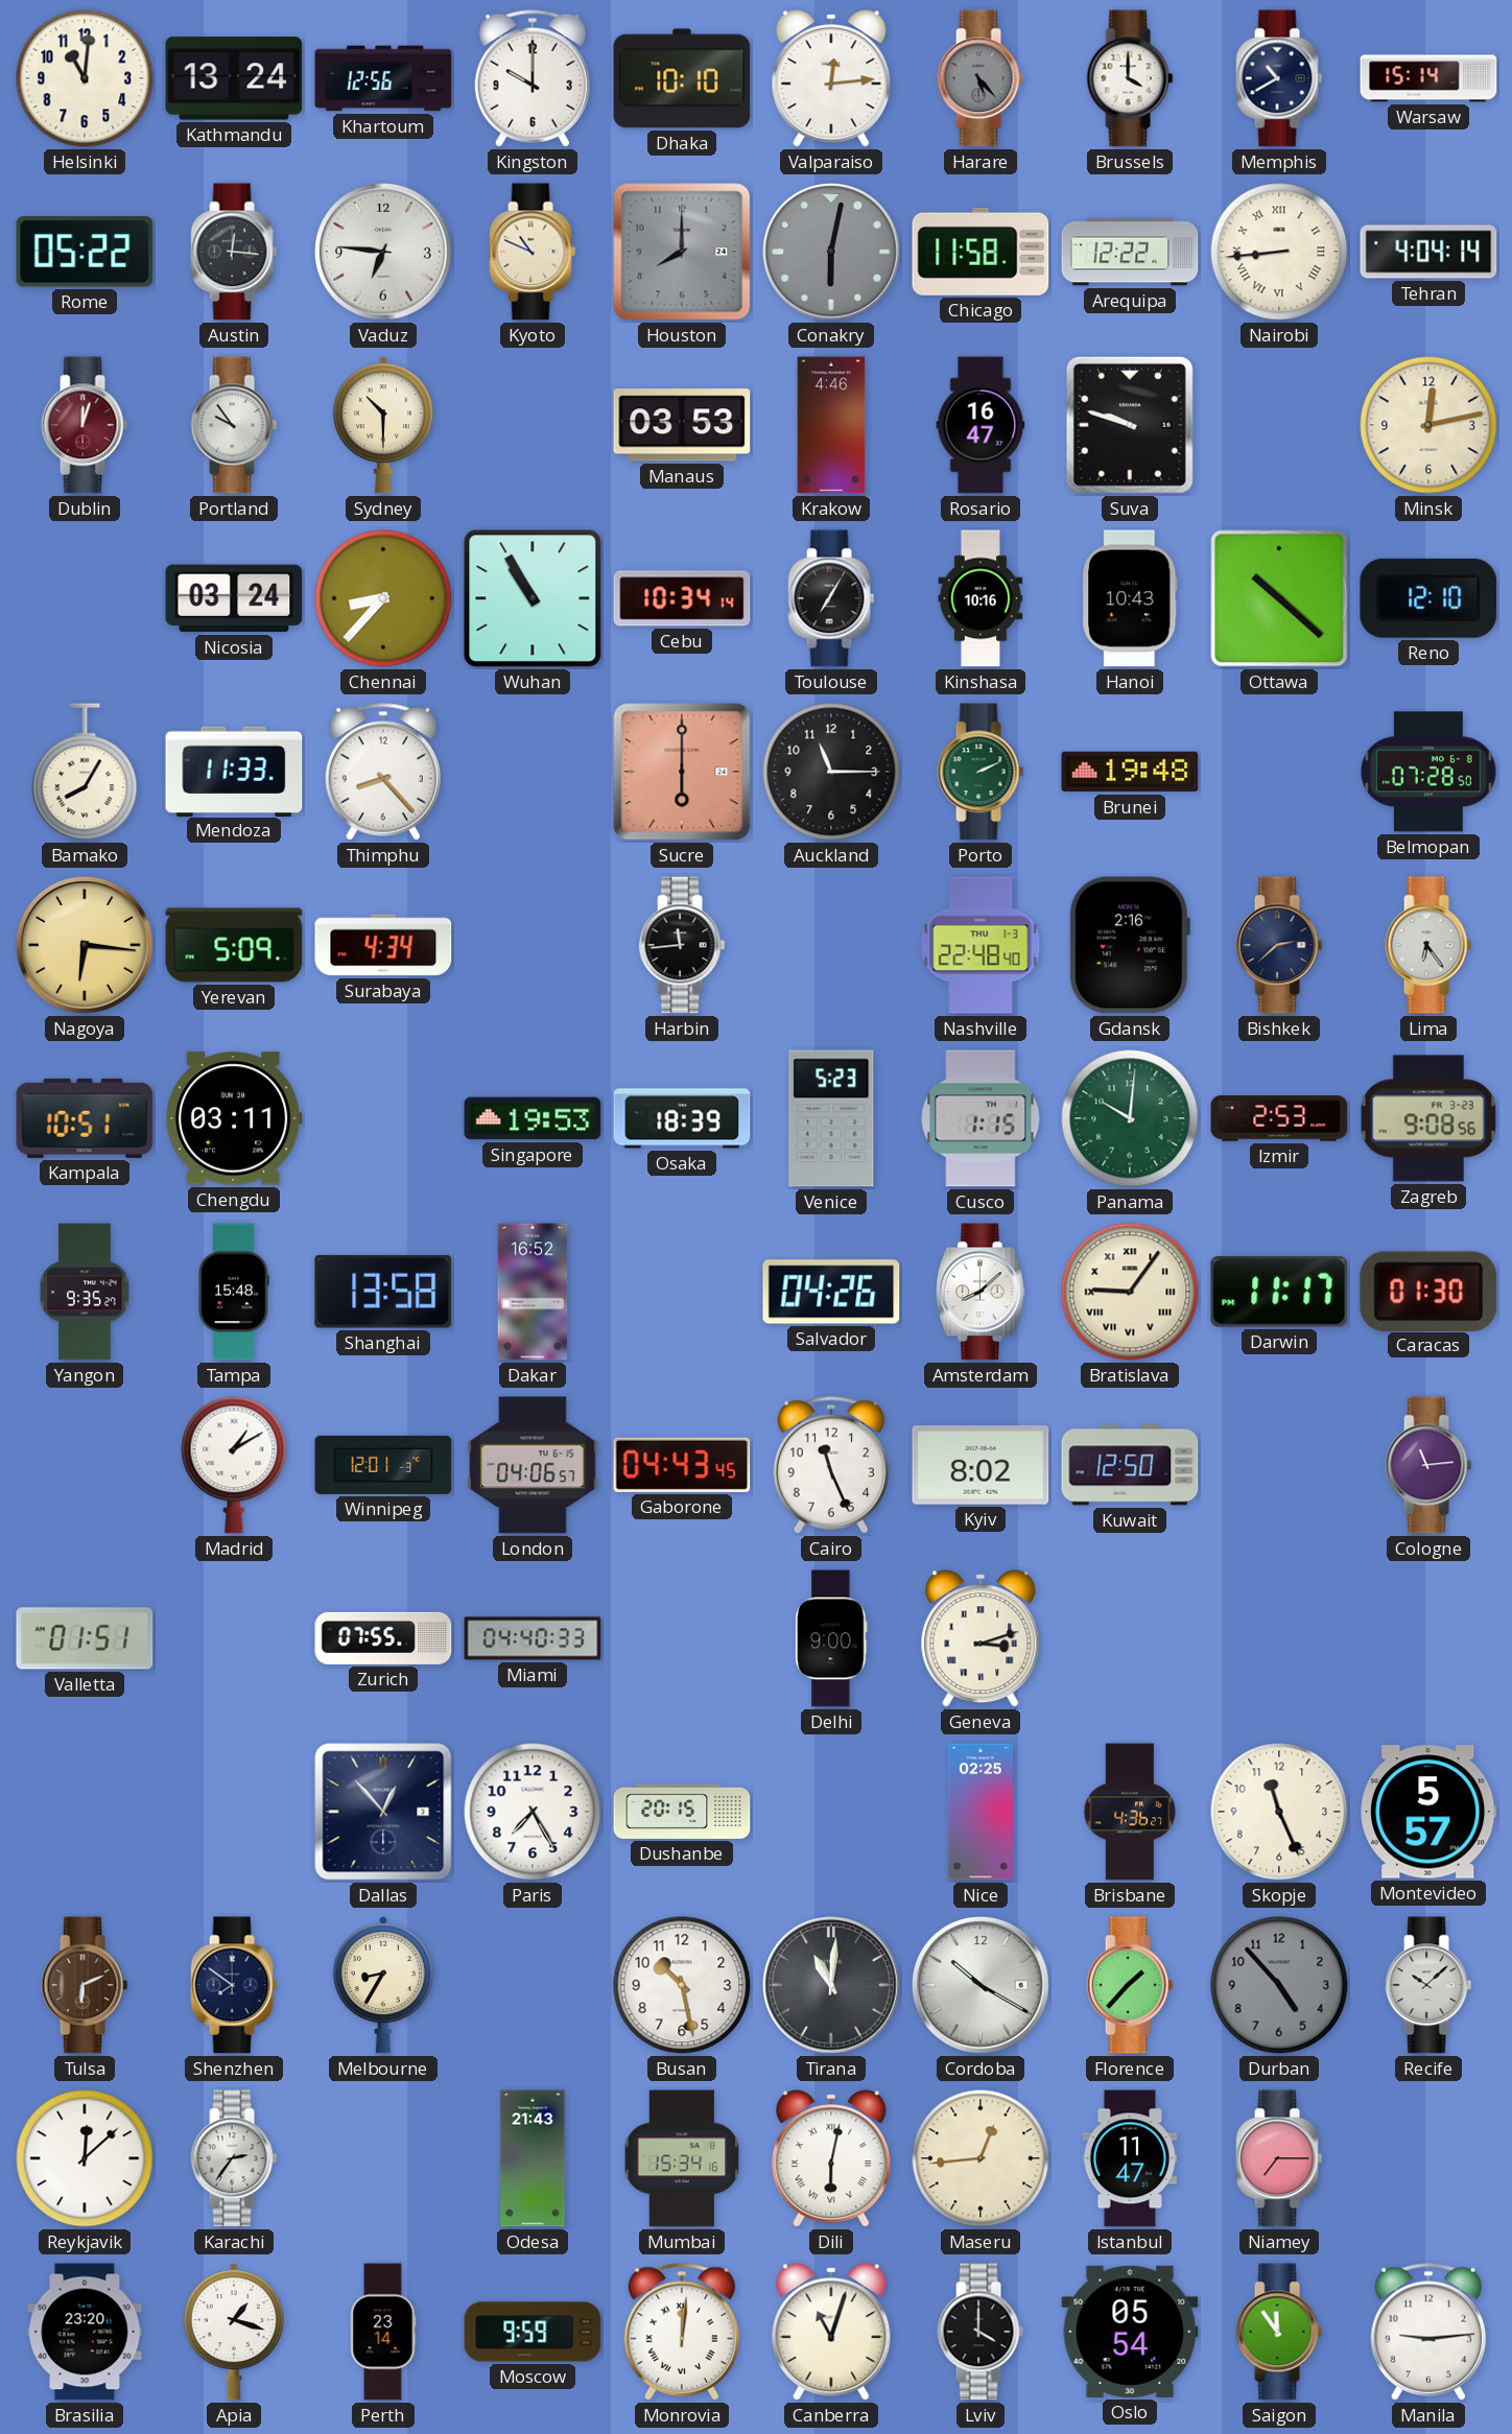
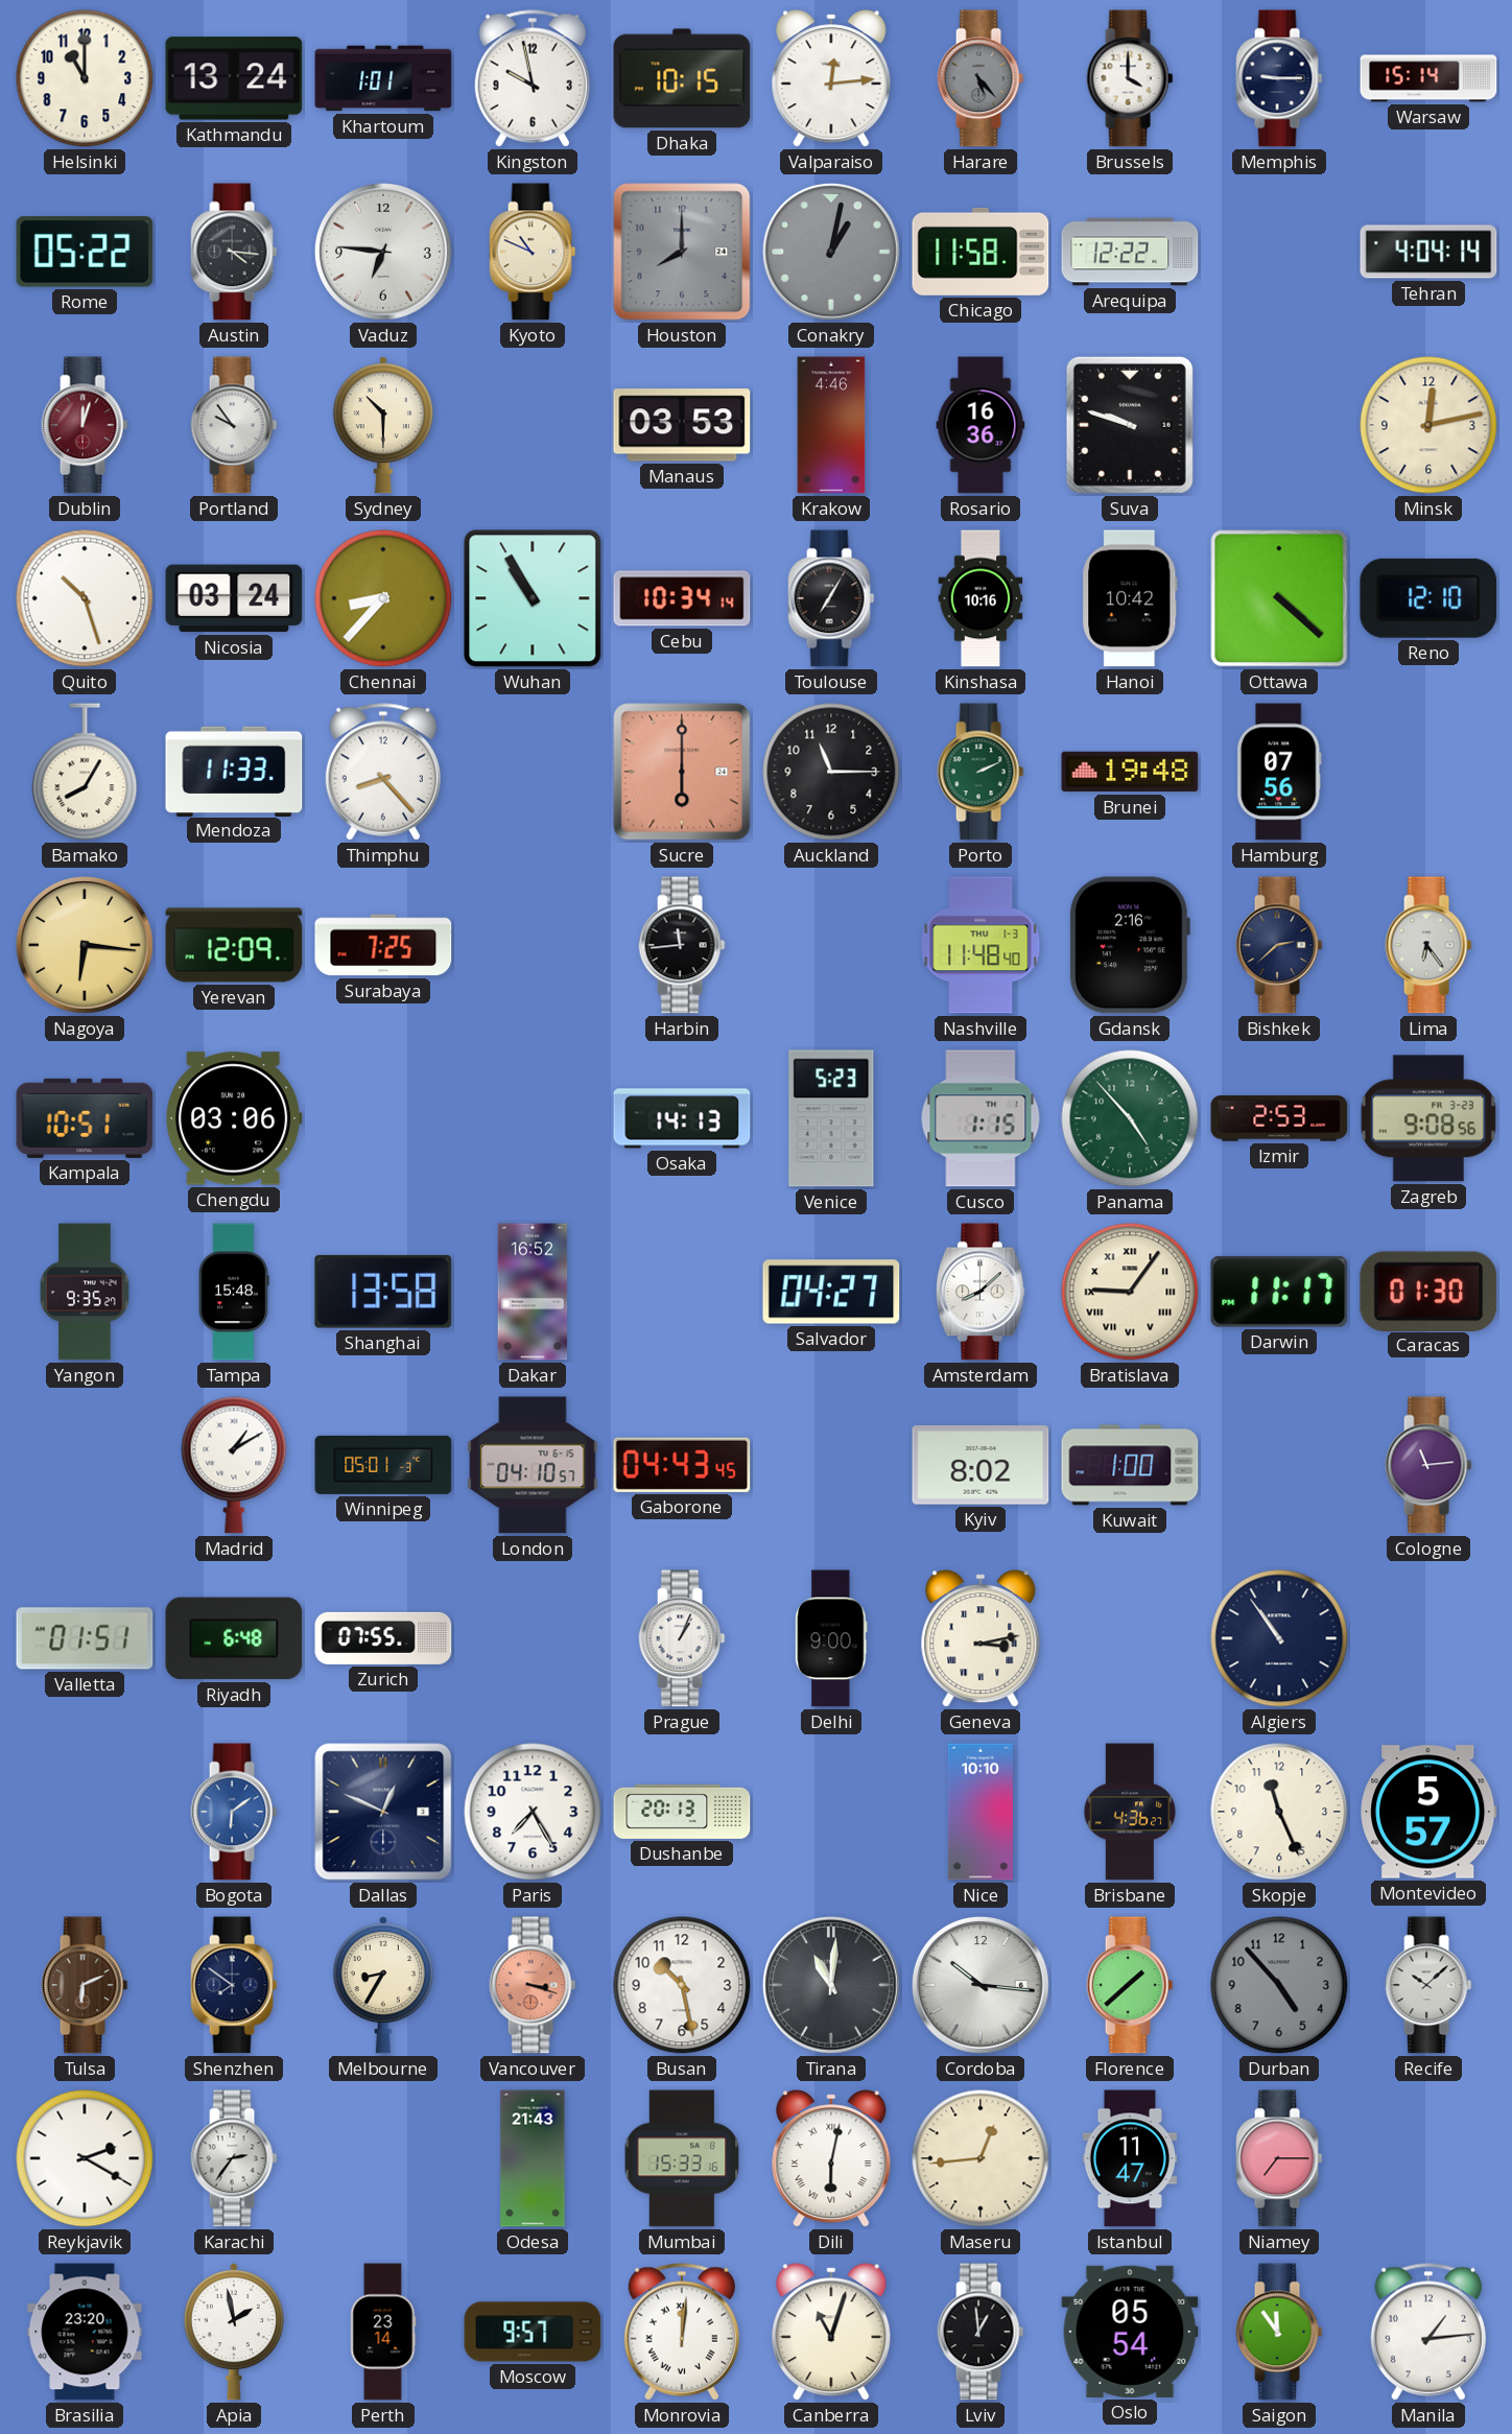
Helsinki: 11:01 -> 11:00 (85, 78)
Khartoum: 12:56 -> 1:01 (383, 78)
Kingston: 10:00 -> 9:58 (533, 78)
Dhaka: 10:10 -> 10:15 (682, 78)
Memphis: 10:40 -> 9:15 (1279, 78)
Austin: 12:16 -> 4:16 (234, 252)
Conakry: 6:02 -> 1:02 (832, 253)
Nairobi: 8:44 -> none (1279, 252)
Rosario: 16:47 -> 16:36 (981, 425)
Quito: none -> 10:27 (85, 598)
Hanoi: 10:43 -> 10:42 (1130, 598)
Ottawa: 10:22 -> 4:22 (1279, 598)
Hamburg: none -> 07:56 (1279, 772)
Belmopan: 07:28 -> none (1428, 772)
Yerevan: 5:09 -> 12:09 (234, 945)
Surabaya: 4:34 -> 7:25 (383, 945)
Nashville: 22:48 -> 11:48 (981, 945)
Chengdu: 03:11 -> 03:06 (235, 1118)
Singapore: 19:53 -> none (533, 1118)
Osaka: 18:39 -> 14:13 (682, 1118)
Panama: 10:01 -> 4:53 (1130, 1118)
Salvador: 04:26 -> 04:27 (831, 1292)
Winnipeg: 12:01 -> 05:01 (383, 1465)
London: 04:06 -> 04:10 (533, 1465)
Cairo: 11:26 -> none (831, 1465)
Kuwait: 12:50 -> 1:00 (1130, 1465)
Riyadh: none -> 6:48 (234, 1638)
Miami: 04:40 -> none (533, 1638)
Prague: none -> 1:04 (682, 1638)
Geneva: 3:12 -> 3:13 (981, 1638)
Algiers: none -> 10:54 (1279, 1638)
Bogota: none -> 6:09 (234, 1812)
Dallas: 12:53 -> 12:49 (383, 1812)
Dushanbe: 20:15 -> 20:13 (682, 1812)
Nice: 02:25 -> 10:10 (981, 1812)
Vancouver: none -> 3:18 (533, 1985)
Cordoba: 10:20 -> 10:16 (982, 1986)
Florence: 1:37 -> 1:38 (1130, 1985)
Reykjavik: 12:08 -> 2:20 (85, 2158)
Mumbai: 15:34 -> 15:33 (682, 2158)
Apia: 1:18 -> 1:58 (234, 2333)
Moscow: 9:59 -> 9:57 (533, 2332)
Lviv: 4:00 -> 12:59 (981, 2332)
Manila: 9:14 -> 1:14 (1428, 2332)
